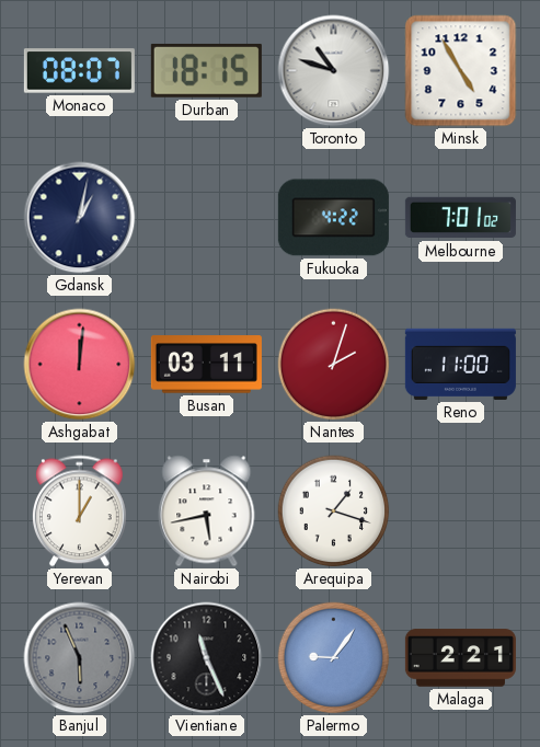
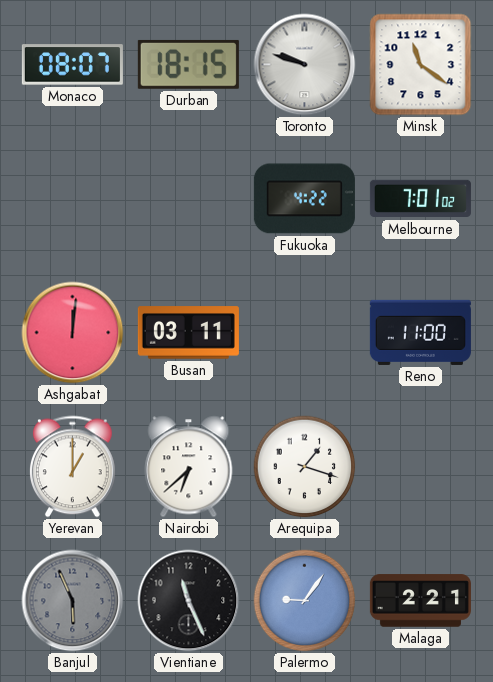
Toronto: 10:48 -> 9:48 (305, 65)
Minsk: 4:55 -> 11:21 (421, 65)
Gdansk: 1:02 -> none (80, 218)
Nantes: 2:03 -> none (334, 365)
Nairobi: 5:43 -> 6:38 (189, 467)
